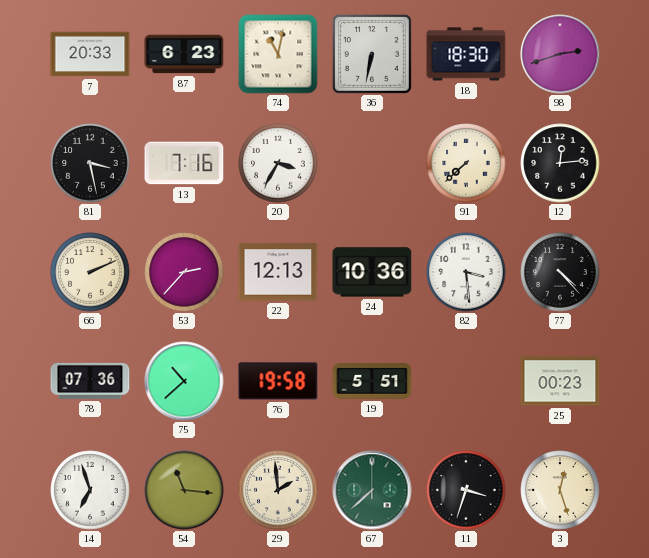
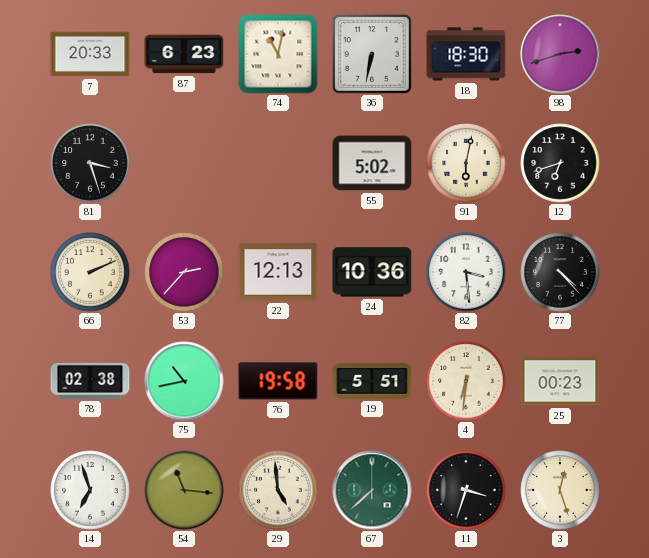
81: 3:28 -> 3:27 (90, 163)
13: 7:16 -> none (184, 163)
20: 3:35 -> none (278, 163)
55: none -> 5:02 (372, 163)
91: 7:38 -> 6:02 (466, 163)
12: 12:14 -> 6:42 (560, 163)
78: 07:36 -> 02:38 (90, 381)
75: 10:38 -> 10:43 (184, 381)
4: none -> 6:31 (466, 381)
29: 1:59 -> 4:59 (278, 490)
